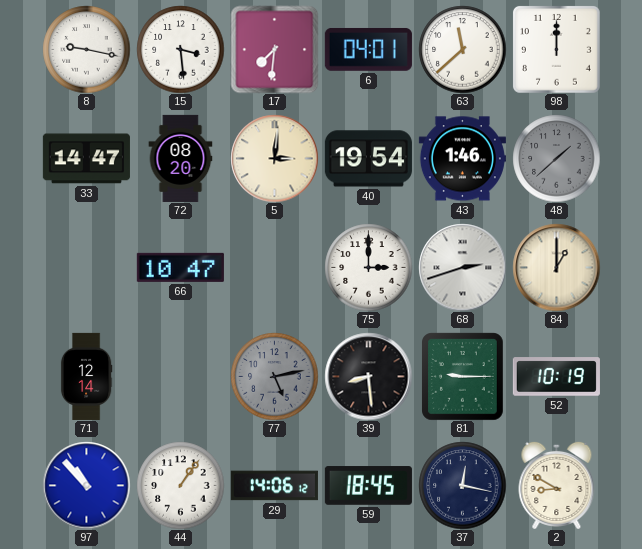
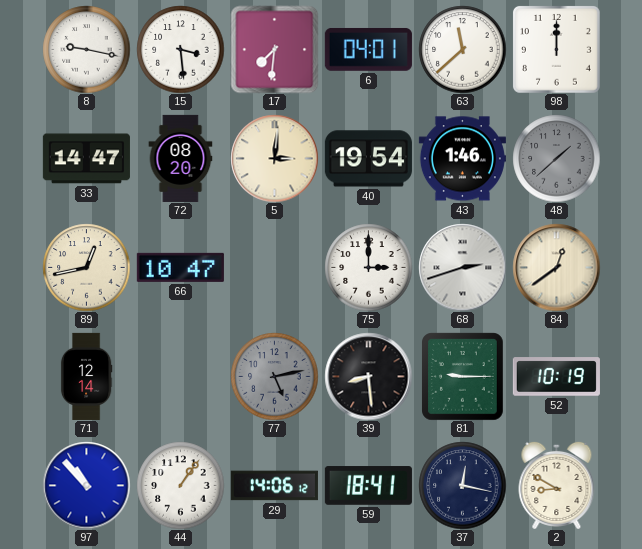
89: none -> 12:43 (86, 267)
84: 1:00 -> 12:39 (556, 267)
59: 18:45 -> 18:41 (368, 486)
